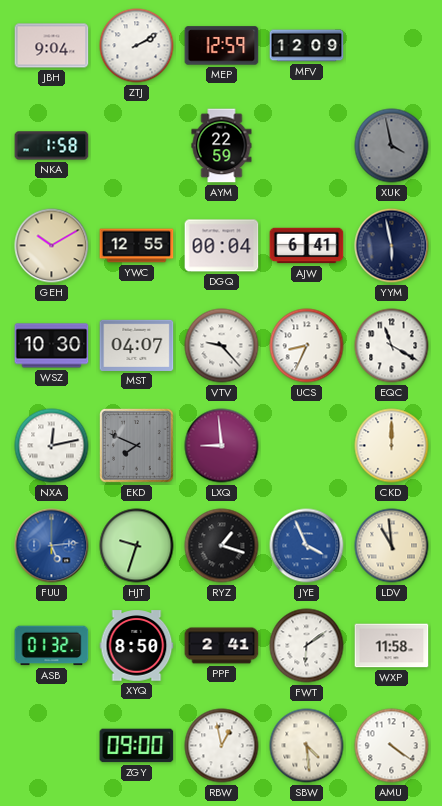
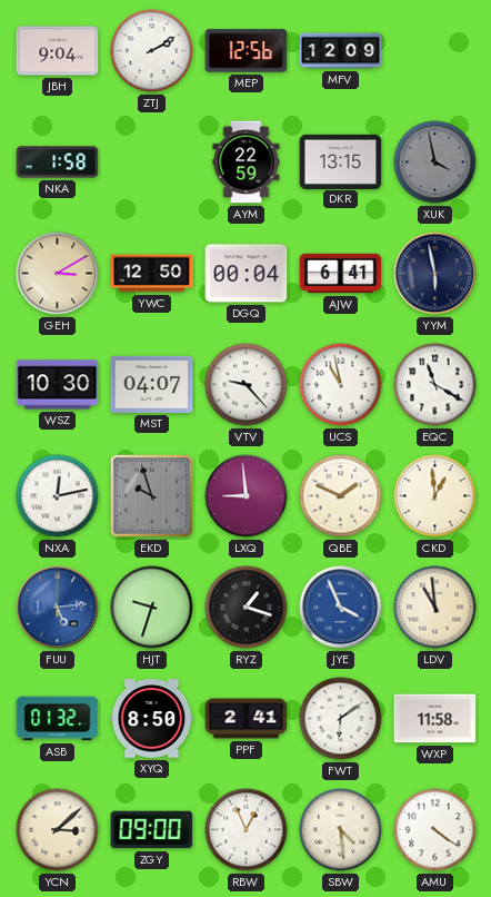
MEP: 12:59 -> 12:56 (247, 51)
DKR: none -> 13:15 (341, 161)
GEH: 10:10 -> 3:10 (58, 274)
YWC: 12:55 -> 12:50 (152, 274)
UCS: 8:34 -> 10:58 (341, 385)
EKD: 7:49 -> 9:57 (152, 496)
QBE: none -> 1:49 (341, 496)
CKD: 12:00 -> 12:59 (435, 496)
YCN: none -> 3:08 (58, 830)
RBW: 12:58 -> 12:56 (247, 830)
